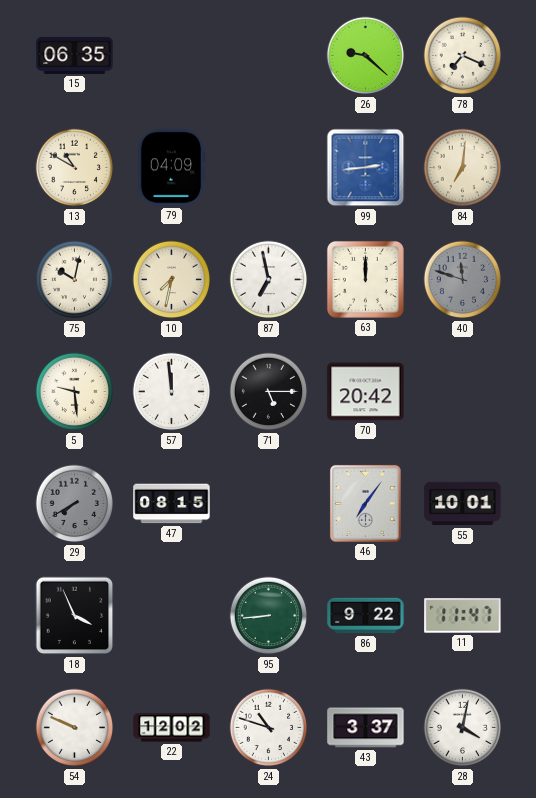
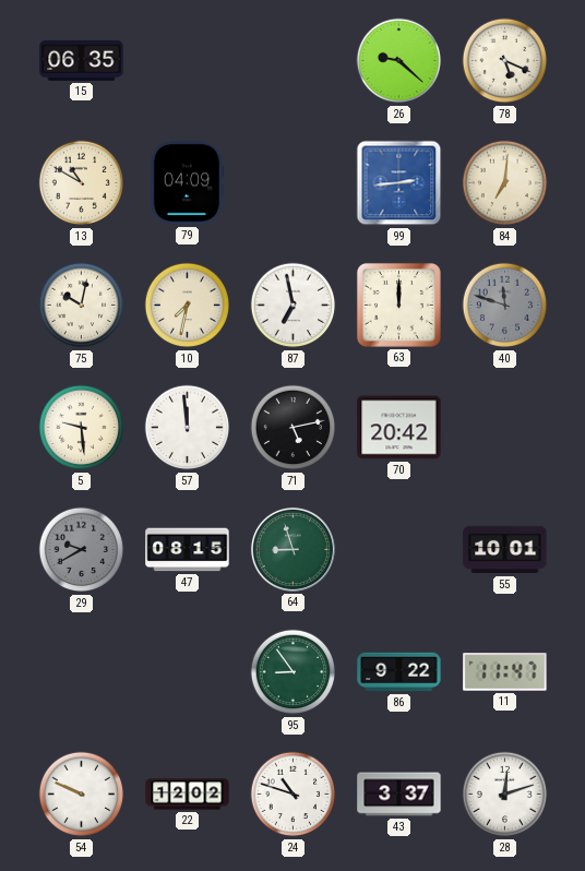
78: 7:19 -> 5:19 (505, 61)
71: 5:15 -> 5:13 (294, 428)
29: 7:40 -> 9:40 (82, 550)
64: none -> 8:57 (292, 549)
46: 7:06 -> none (365, 503)
18: 3:56 -> none (75, 616)
95: 8:44 -> 8:54 (294, 672)
28: 4:02 -> 12:12 (505, 795)
